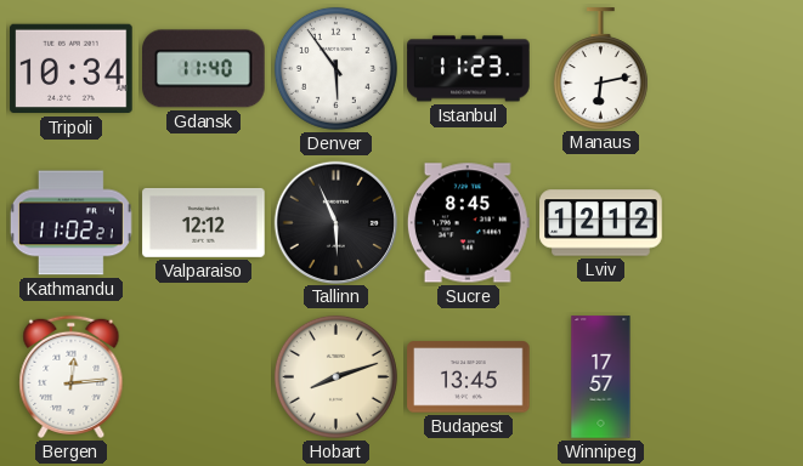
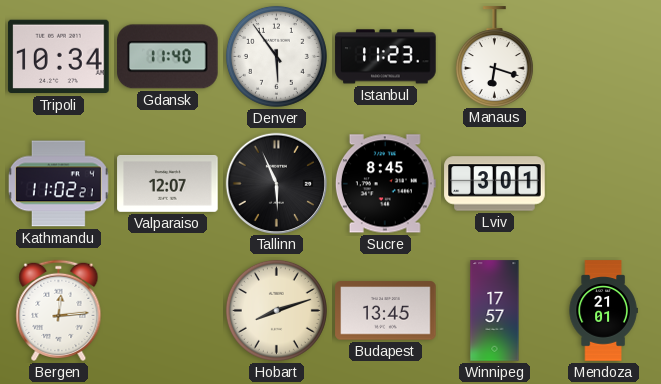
Manaus: 6:13 -> 6:18 (494, 56)
Valparaiso: 12:12 -> 12:07 (168, 183)
Lviv: 12:12 -> 3:01 (495, 184)
Mendoza: none -> 21:01 (603, 311)
